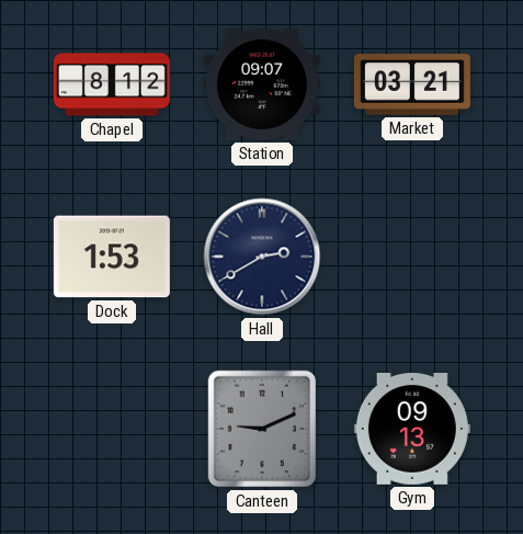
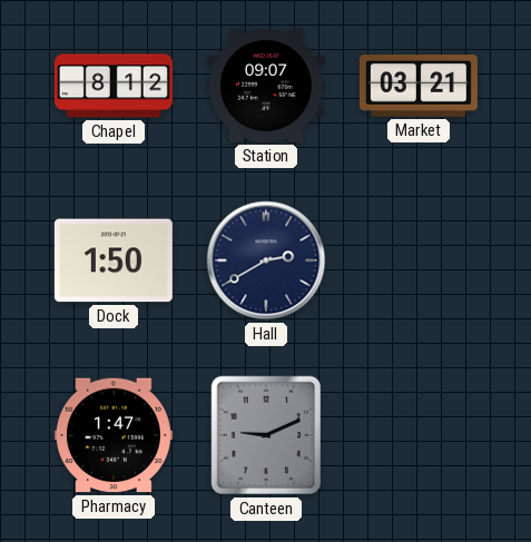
Dock: 1:53 -> 1:50 (114, 260)
Pharmacy: none -> 1:47 (114, 435)
Gym: 09:13 -> none (412, 430)
